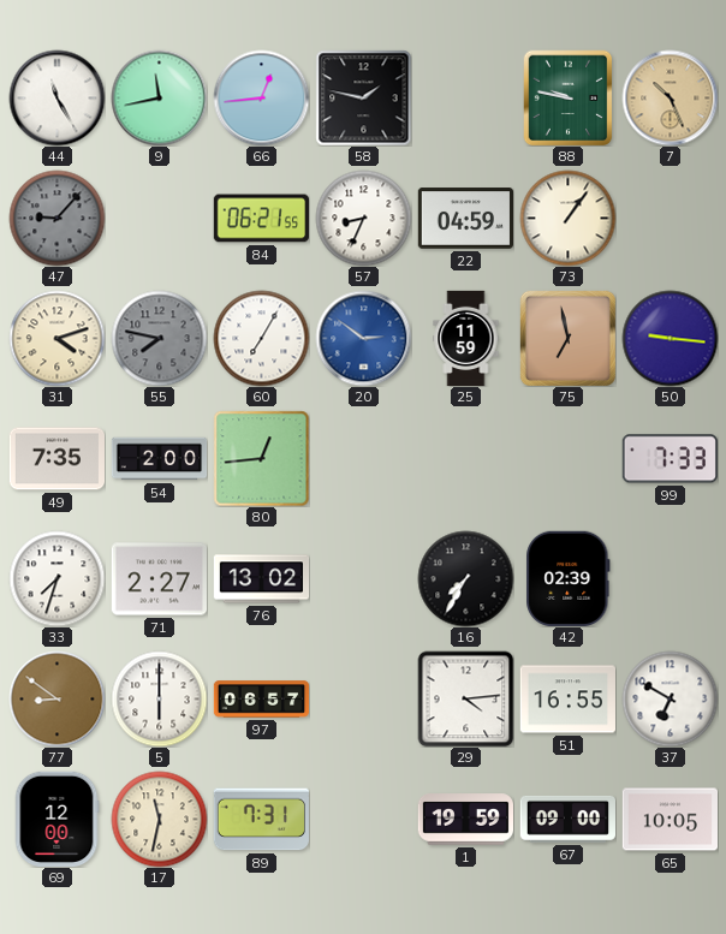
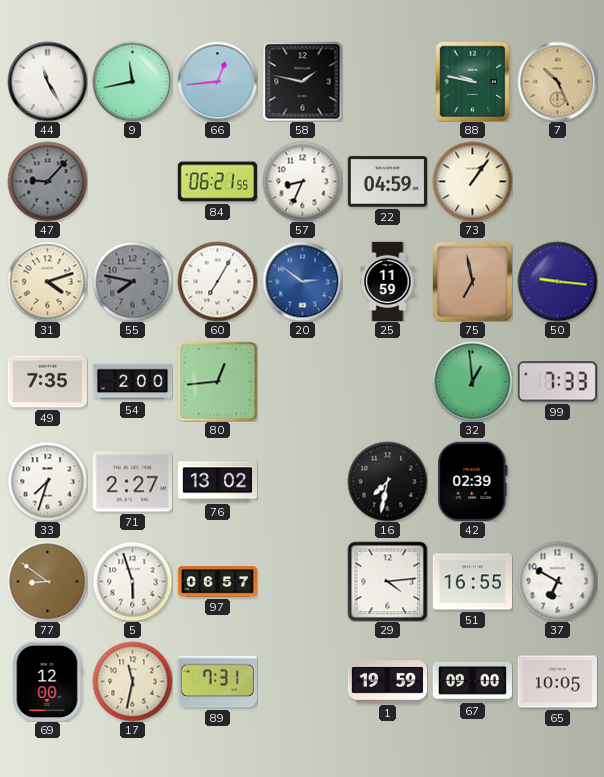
32: none -> 12:59 (472, 381)
16: 7:35 -> 7:32 (387, 481)
5: 6:00 -> 5:57 (132, 581)
